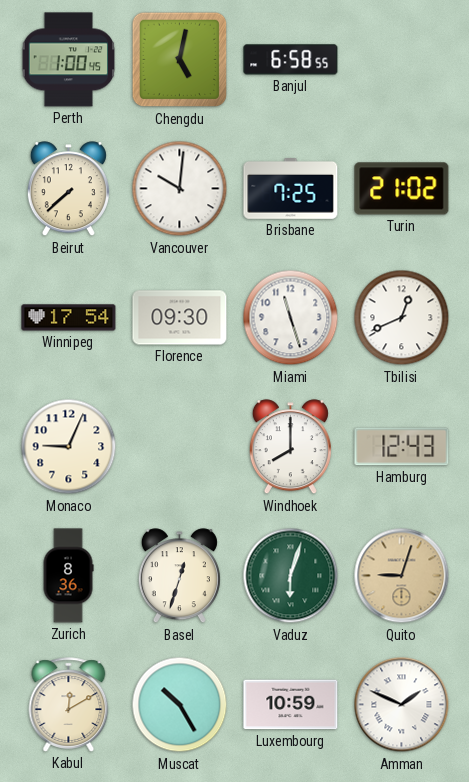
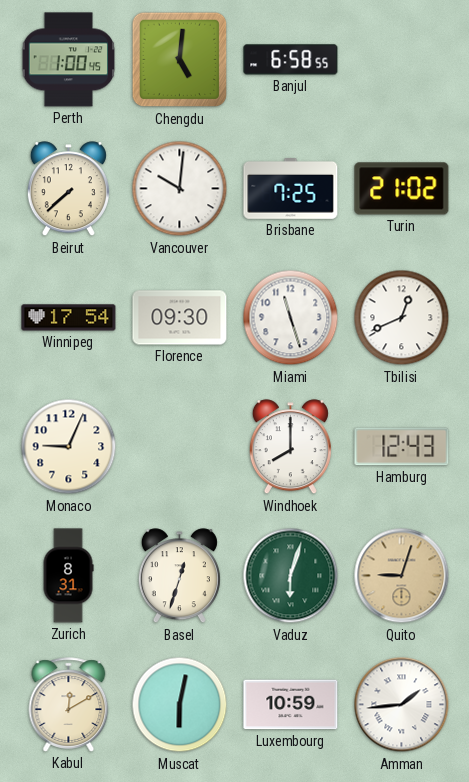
Chengdu: 5:02 -> 5:01 (180, 60)
Zurich: 8:36 -> 8:31 (68, 576)
Muscat: 10:25 -> 6:02 (180, 705)
Amman: 1:49 -> 1:44 (402, 705)
